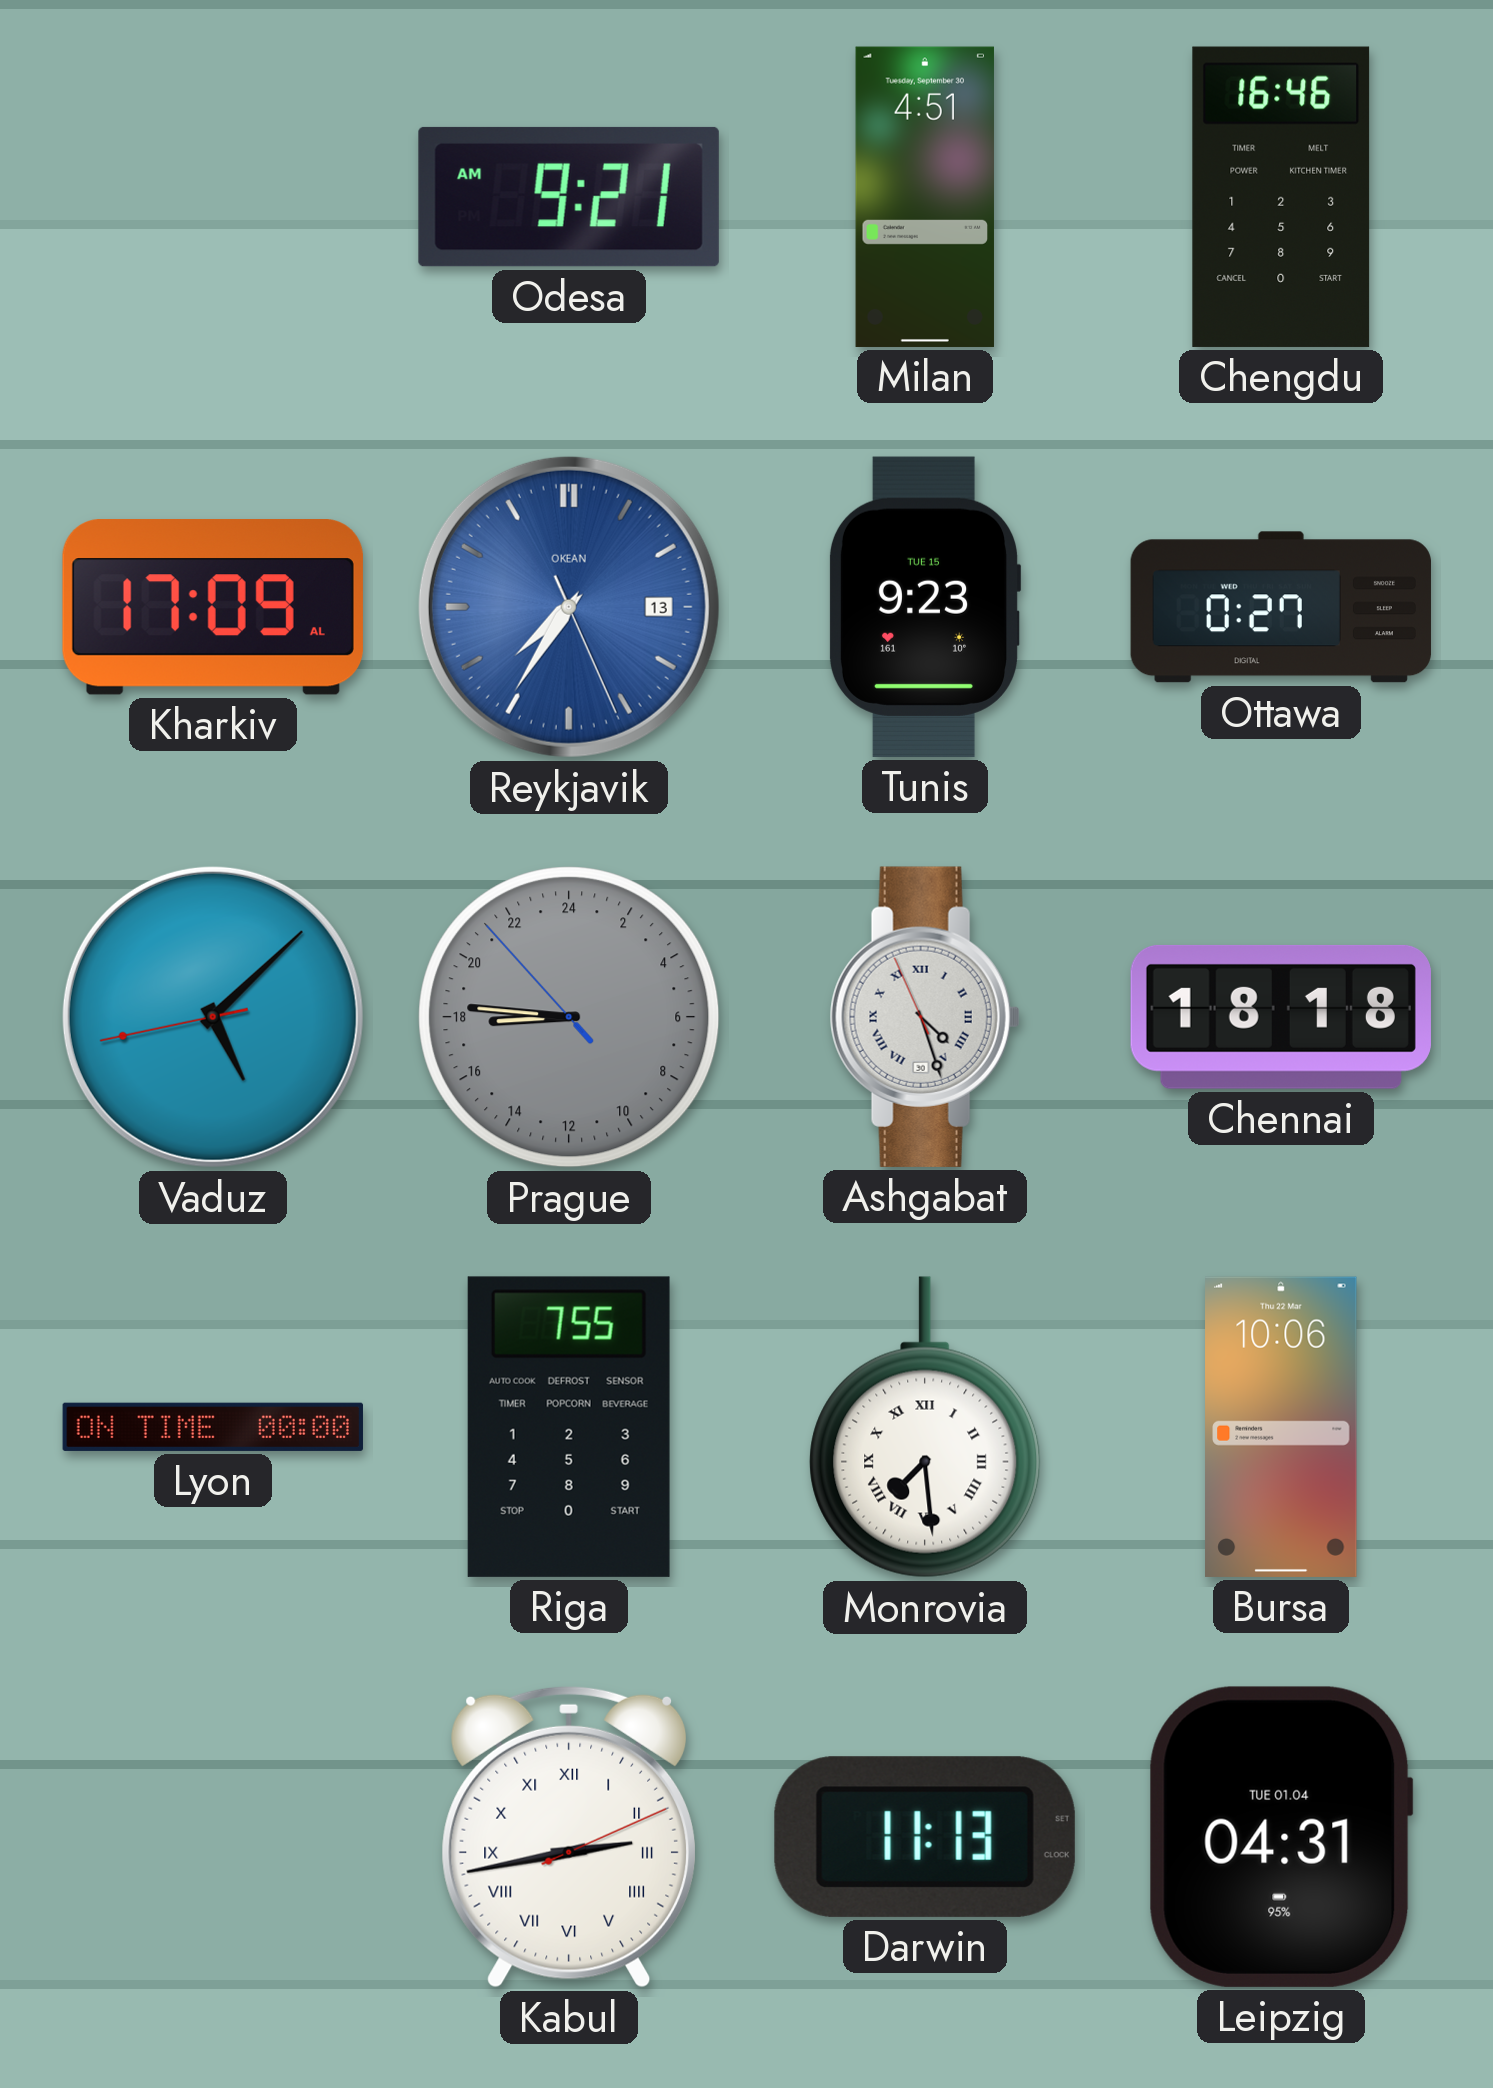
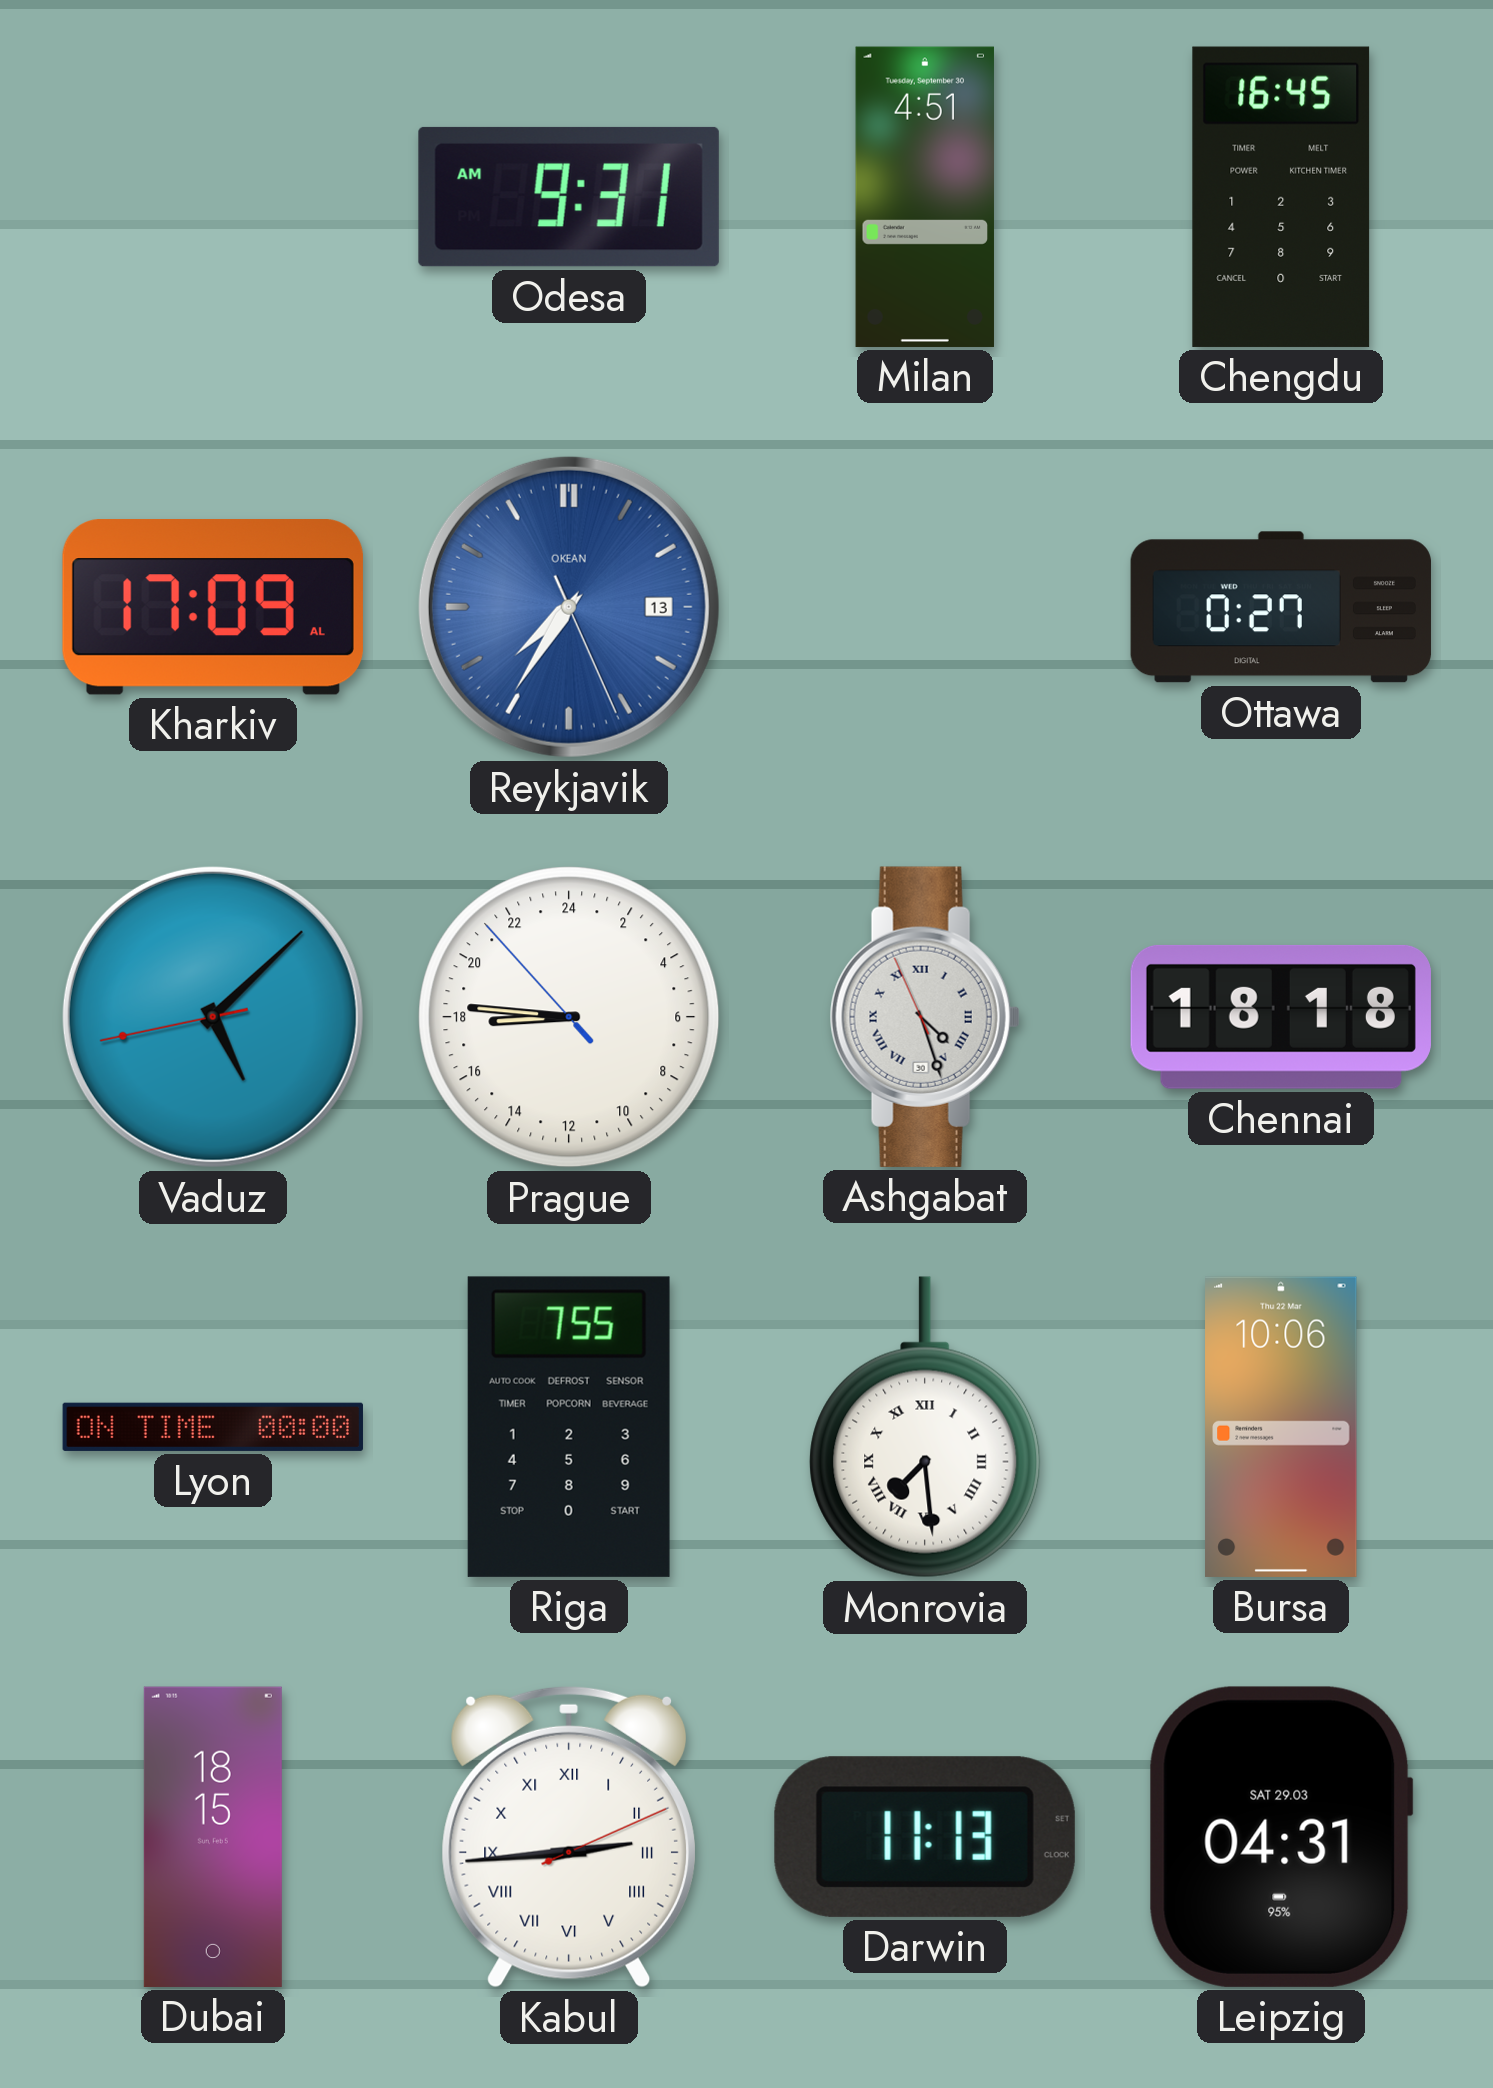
Odesa: 9:21 -> 9:31 (569, 197)
Chengdu: 16:46 -> 16:45 (1281, 197)
Tunis: 9:23 -> none (925, 607)
Prague dial: grey -> white (569, 1017)
Dubai: none -> 18:15 (213, 1837)
Kabul: 2:43 -> 2:44 (568, 1837)
Leipzig date: TUE 01.04 -> SAT 29.03 (1281, 1837)
